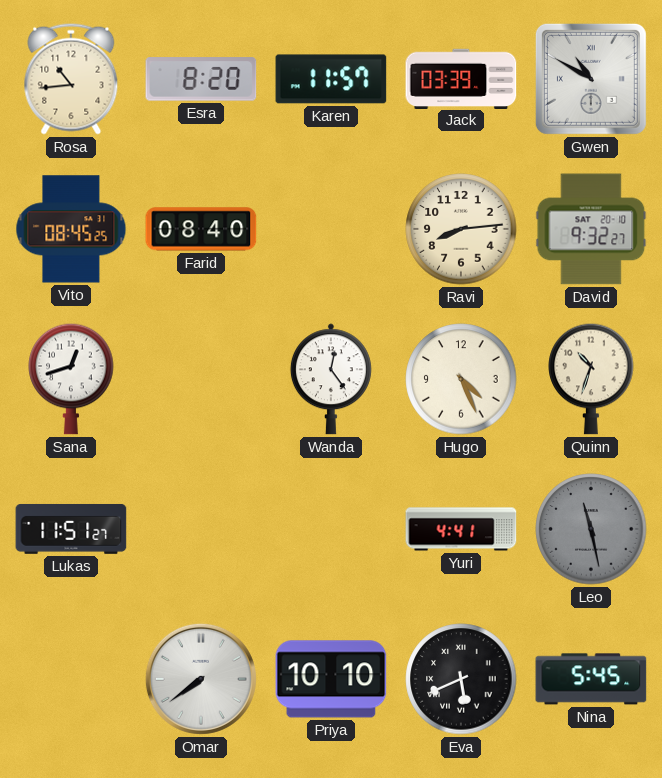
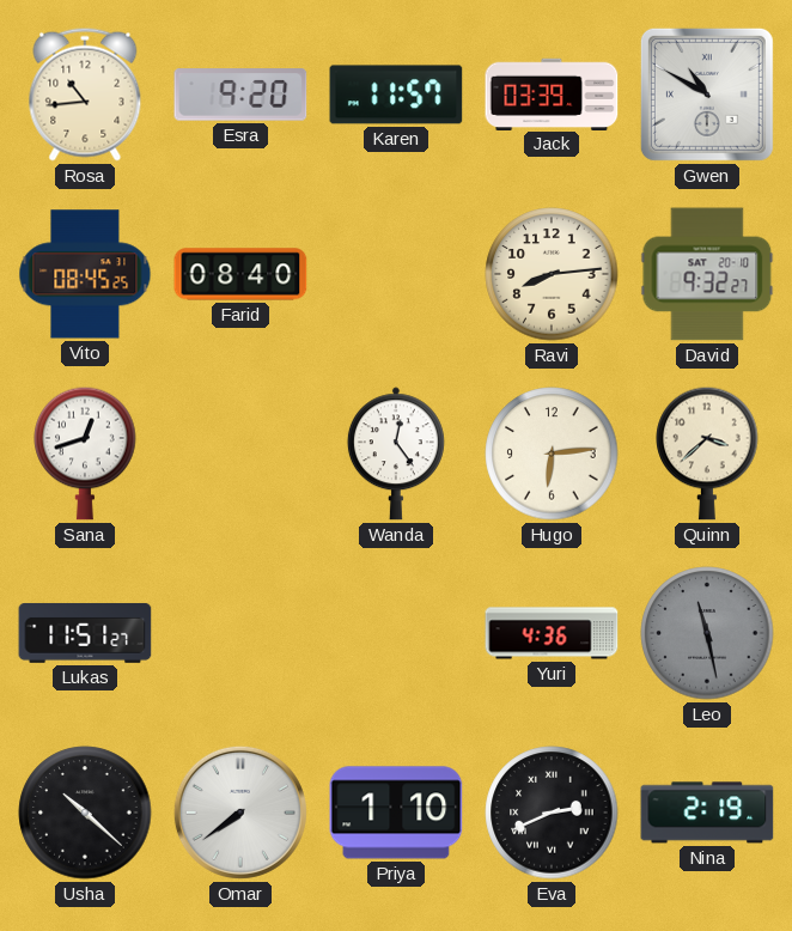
Esra: 8:20 -> 9:20 (240, 95)
Hugo: 4:26 -> 6:14 (552, 454)
Quinn: 10:33 -> 3:38 (707, 454)
Yuri: 4:41 -> 4:36 (552, 633)
Usha: none -> 10:22 (85, 813)
Priya: 10:10 -> 1:10 (396, 813)
Eva: 5:41 -> 2:41 (552, 813)
Nina: 5:45 -> 2:19 (707, 813)
